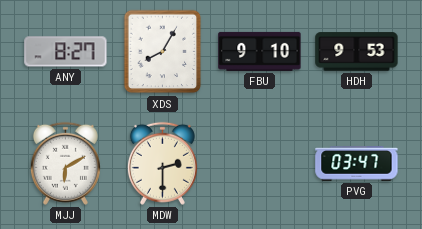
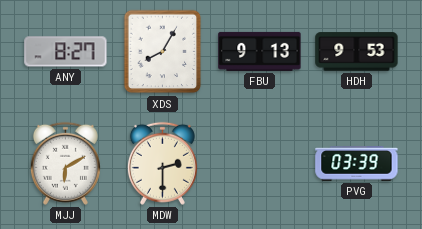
FBU: 9:10 -> 9:13 (260, 51)
PVG: 03:47 -> 03:39 (357, 164)
